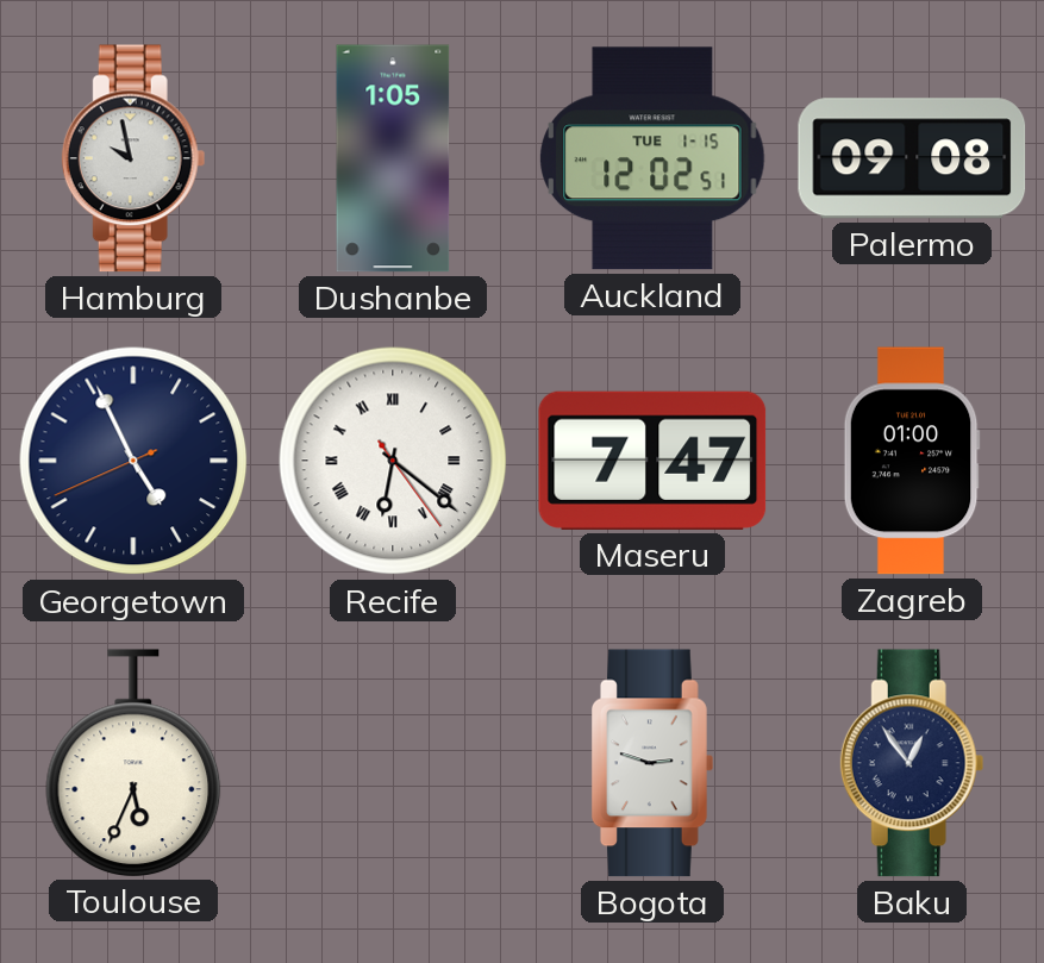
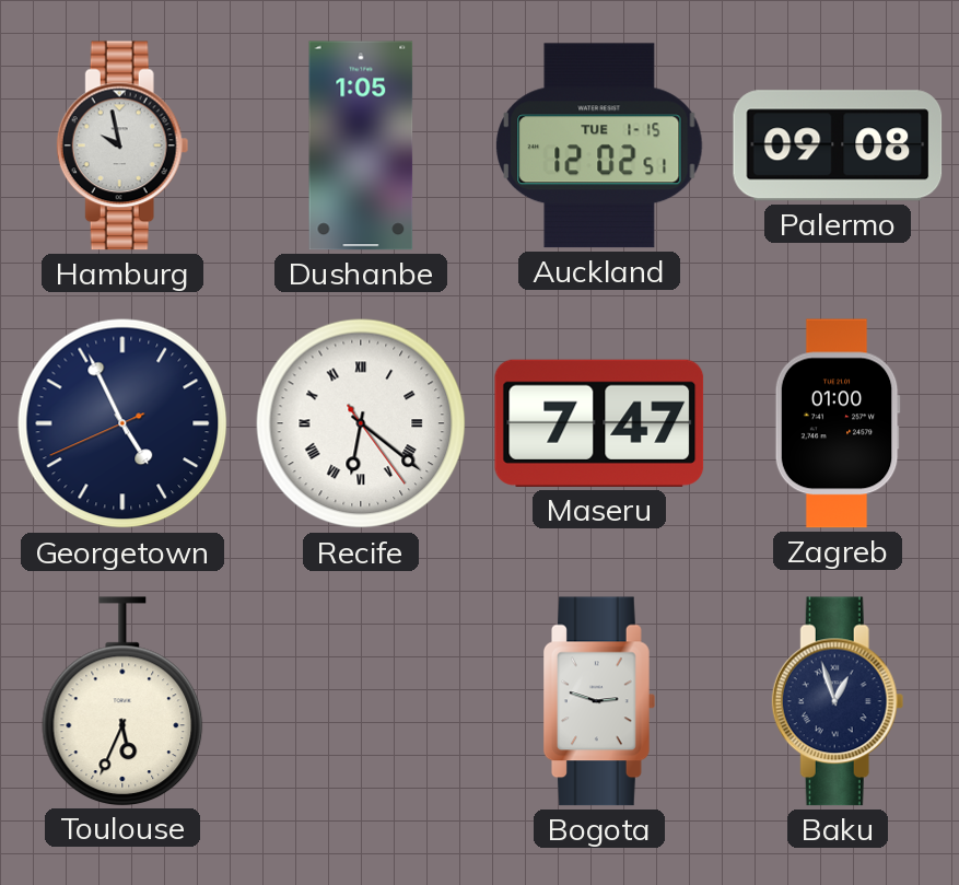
Baku: 12:54 -> 12:57 (838, 701)
